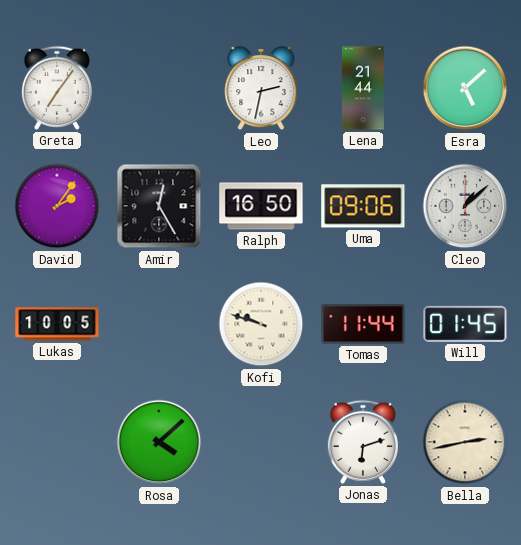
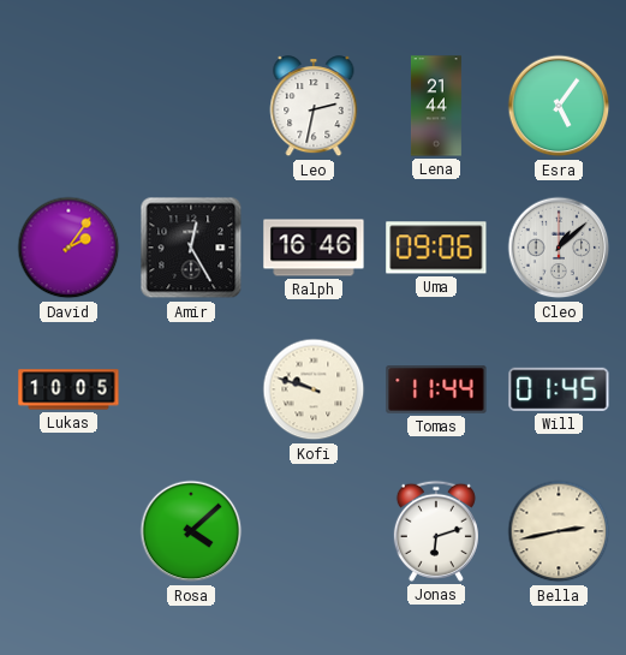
Greta: 7:06 -> none (57, 88)
Esra: 5:08 -> 5:06 (559, 106)
Ralph: 16:50 -> 16:46 (314, 248)
